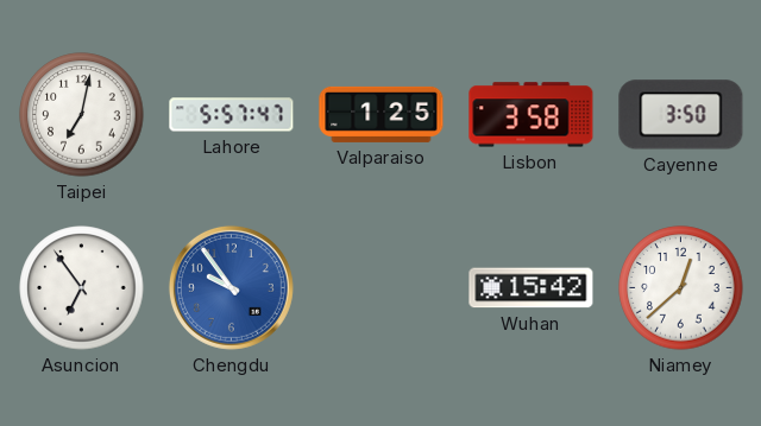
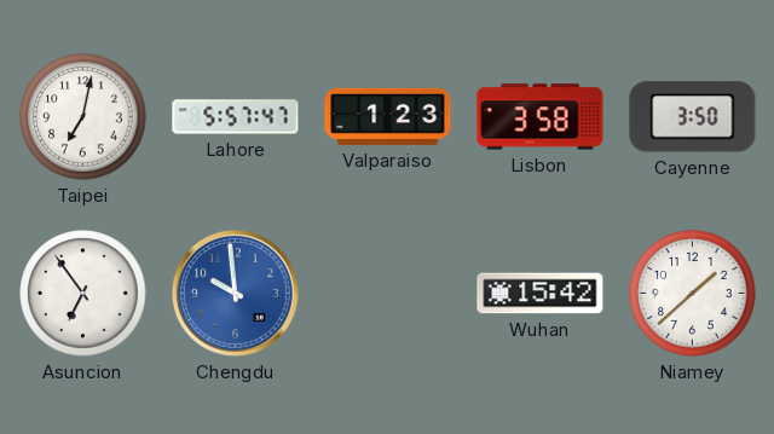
Valparaiso: 1:25 -> 1:23 (388, 116)
Chengdu: 9:54 -> 9:59 (235, 293)
Niamey: 12:38 -> 1:38 (693, 294)
